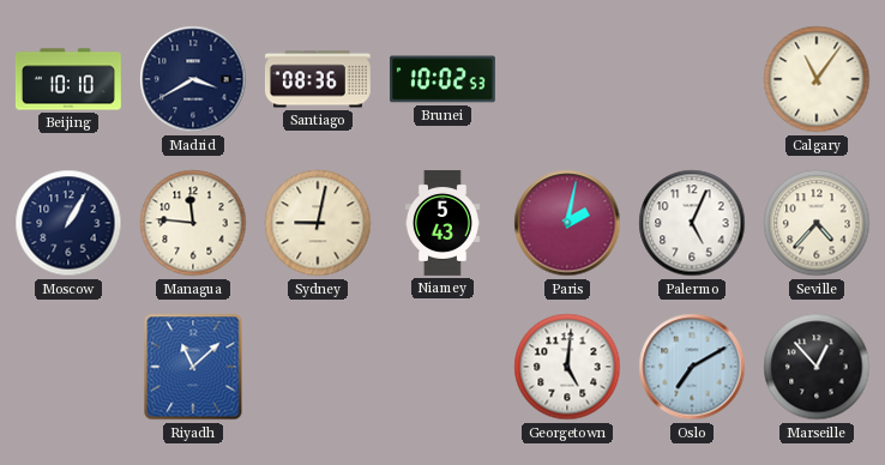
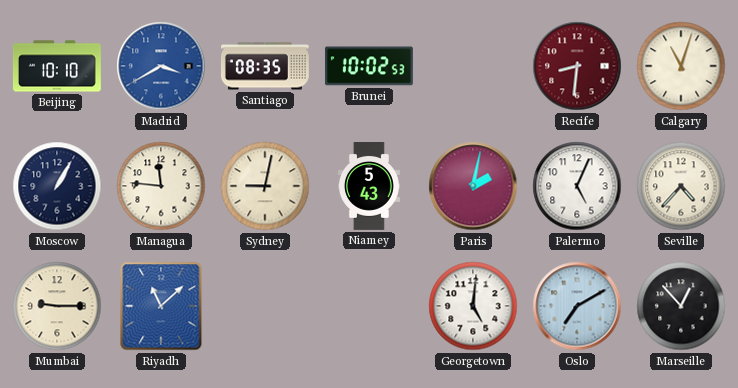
Madrid dial: navy -> blue (161, 66)
Santiago: 08:36 -> 08:35 (265, 66)
Recife: none -> 8:31 (577, 66)
Calgary: 11:06 -> 11:03 (681, 66)
Mumbai: none -> 9:15 (57, 306)
